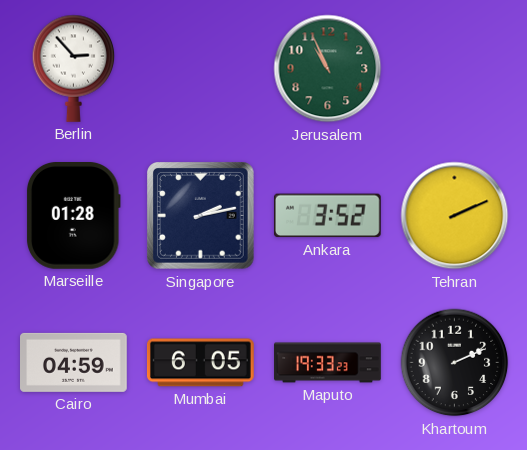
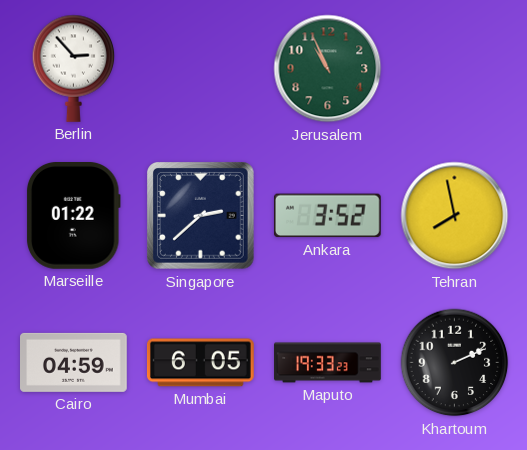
Marseille: 01:28 -> 01:22 (73, 216)
Singapore: 2:13 -> 2:38 (201, 216)
Tehran: 2:11 -> 7:58 (455, 216)
